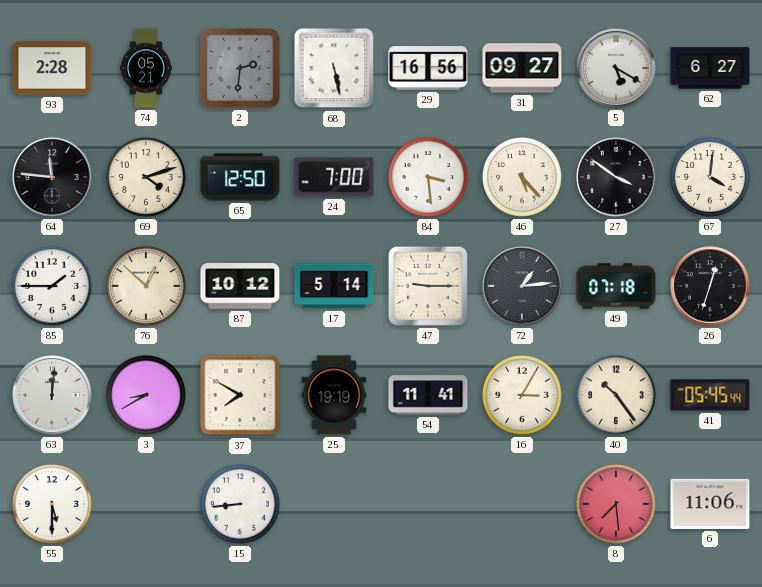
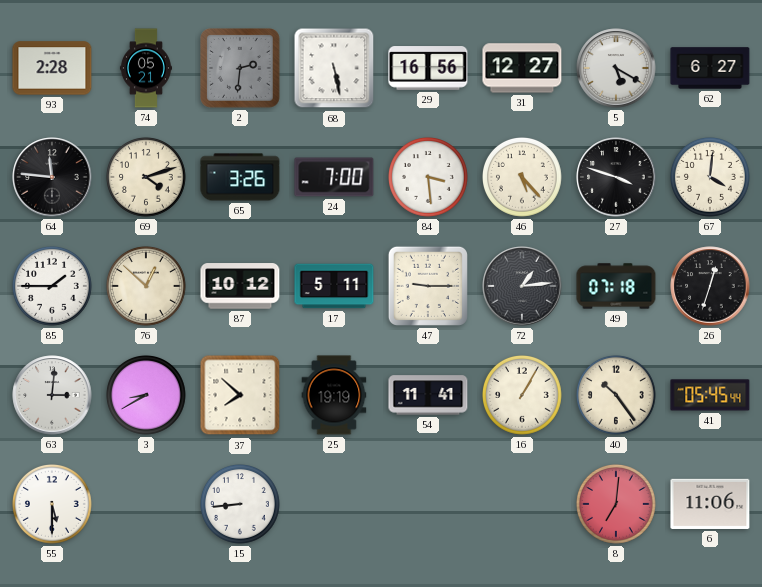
31: 09:27 -> 12:27 (522, 68)
65: 12:50 -> 3:26 (240, 177)
27: 3:51 -> 3:48 (616, 177)
17: 5:14 -> 5:11 (334, 286)
63: 12:01 -> 3:01 (52, 395)
37: 7:50 -> 7:52 (240, 395)
16: 3:05 -> 1:05 (523, 396)
8: 7:29 -> 7:01 (617, 505)
